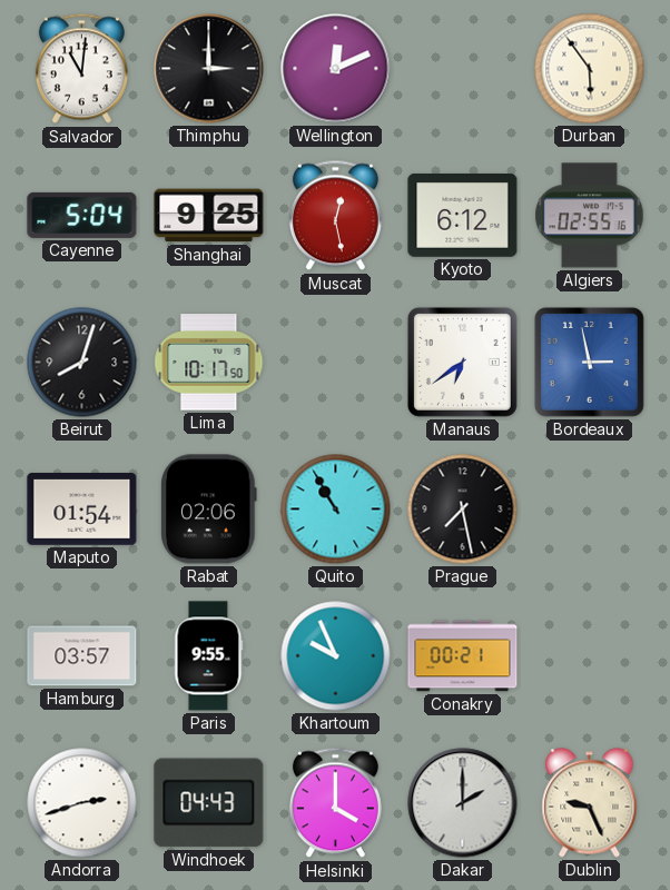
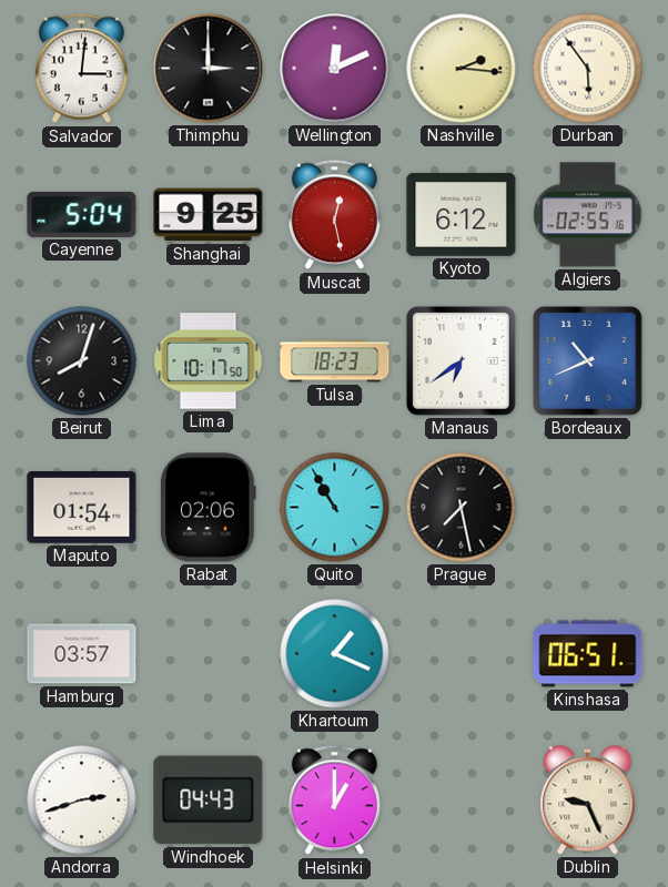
Salvador: 11:01 -> 3:01 (81, 69)
Nashville: none -> 2:16 (462, 69)
Tulsa: none -> 18:23 (335, 361)
Bordeaux: 2:58 -> 10:41 (587, 360)
Paris: 9:55 -> none (209, 656)
Khartoum: 9:56 -> 1:19 (335, 654)
Conakry: 00:21 -> none (463, 656)
Kinshasa: none -> 06:51 (588, 654)
Helsinki: 4:00 -> 1:00 (334, 801)
Dakar: 2:00 -> none (463, 803)
